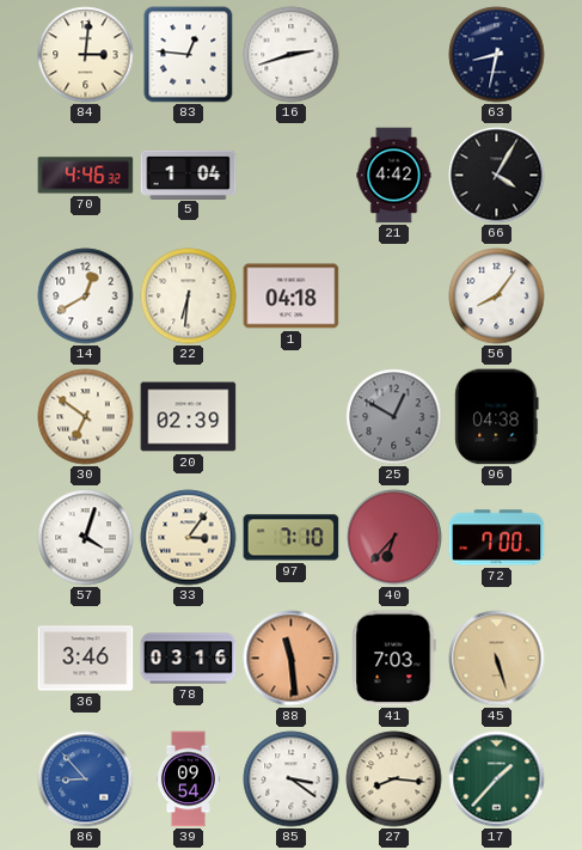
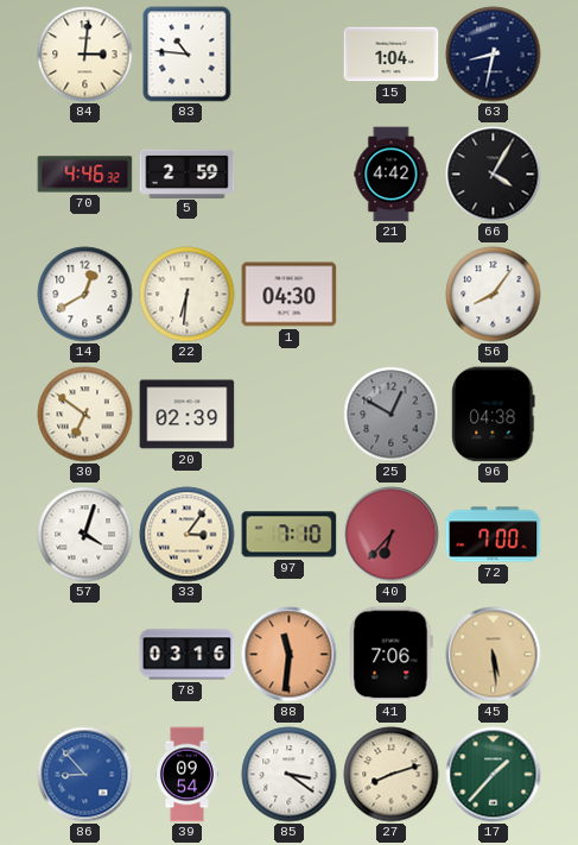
83: 12:46 -> 10:46 (188, 55)
16: 2:42 -> none (292, 55)
15: none -> 1:04 (392, 55)
5: 1:04 -> 2:59 (188, 174)
1: 04:18 -> 04:30 (290, 295)
36: 3:46 -> none (86, 659)
88: 11:29 -> 11:31 (290, 655)
41: 7:03 -> 7:06 (392, 655)
45: 5:27 -> 5:29 (494, 655)
27: 8:16 -> 8:12 (392, 775)
